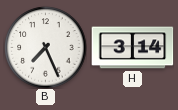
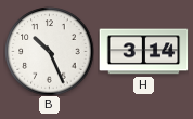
B: 7:26 -> 10:26 (49, 51)
